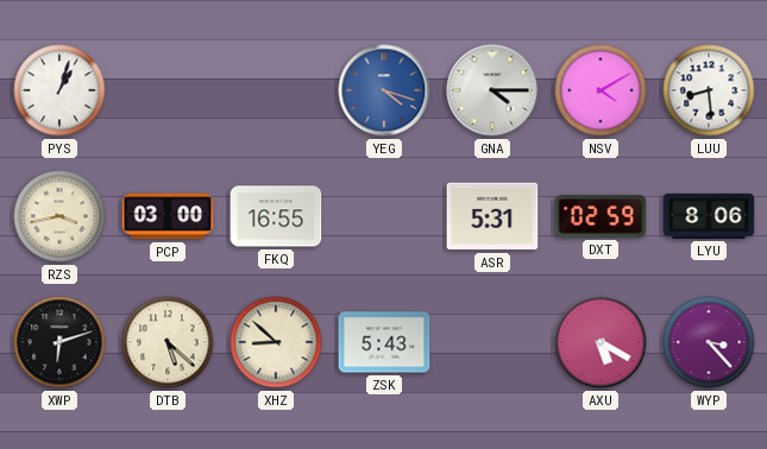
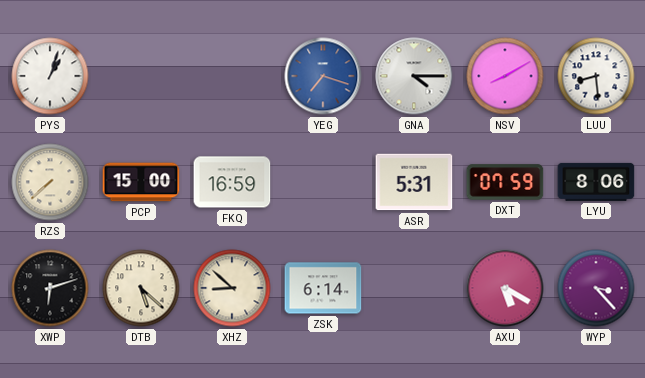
YEG: 4:18 -> 7:18 (323, 76)
NSV: 4:10 -> 8:10 (505, 76)
RZS: 3:43 -> 7:38 (50, 182)
PCP: 03:00 -> 15:00 (141, 182)
FKQ: 16:55 -> 16:59 (232, 182)
DXT: 02:59 -> 07:59 (505, 182)
ZSK: 5:43 -> 6:14 (323, 288)
